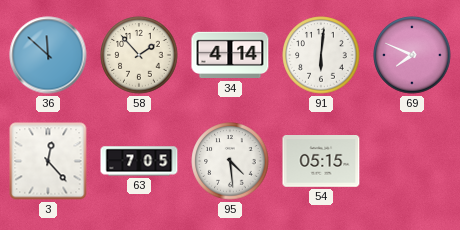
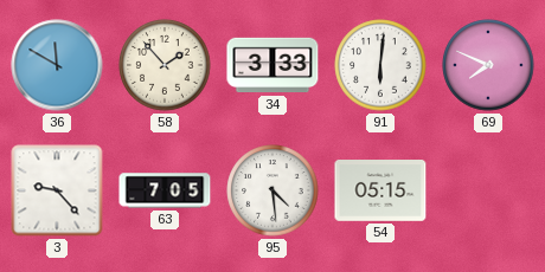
36: 11:52 -> 11:50 (57, 65)
34: 4:14 -> 3:33 (272, 65)
3: 12:23 -> 9:23 (57, 190)
